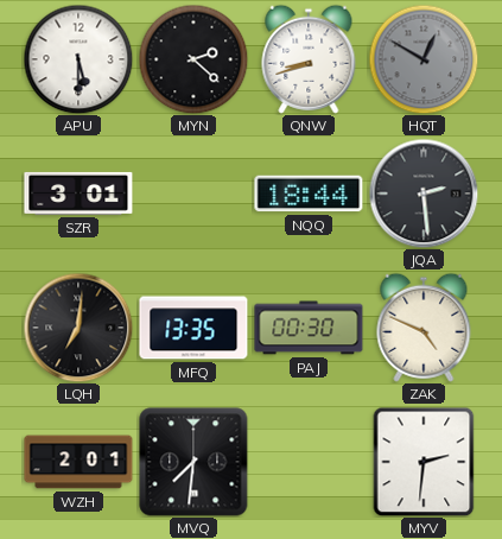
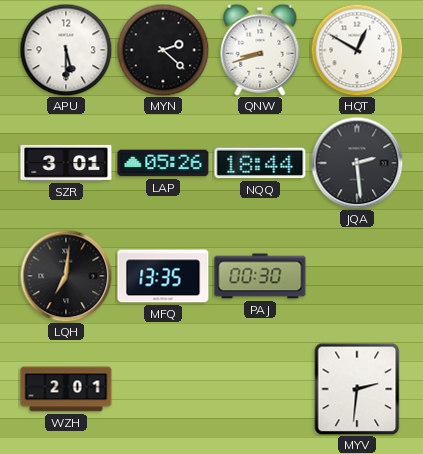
HQT dial: grey -> white (357, 50)
LAP: none -> 05:26 (163, 163)
ZAK: 4:49 -> none (424, 328)
MVQ: 7:31 -> none (193, 462)
